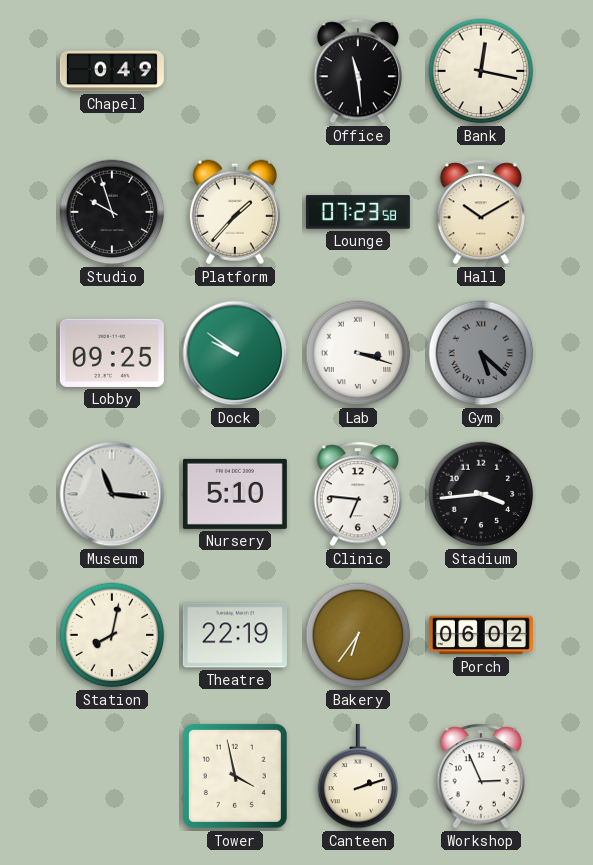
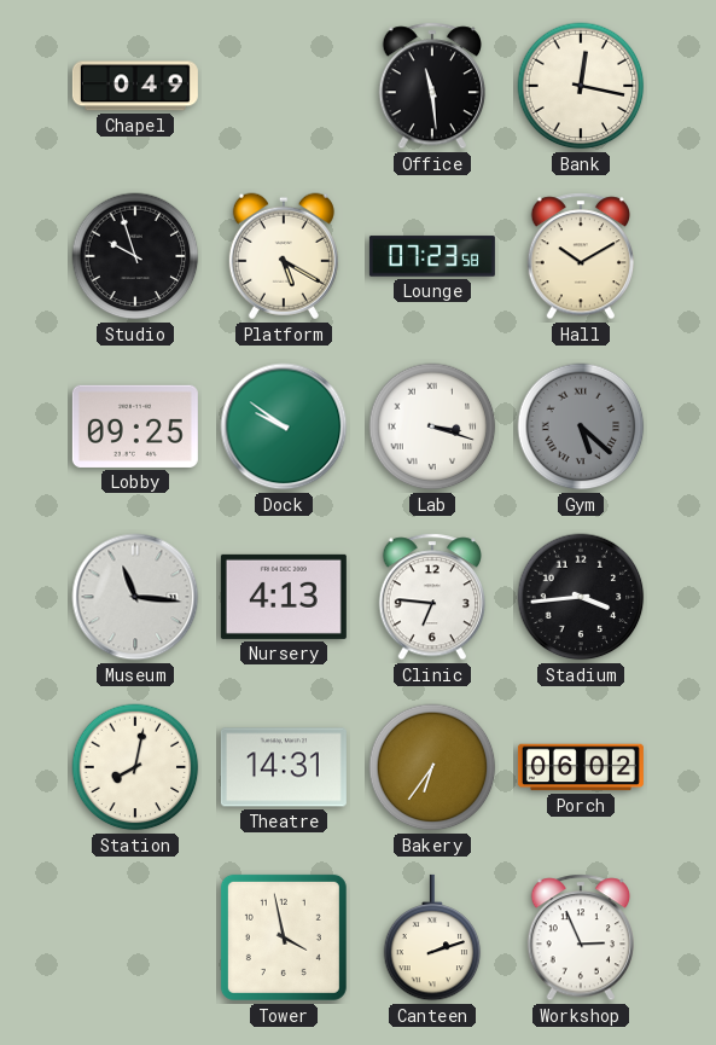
Platform: 1:37 -> 5:20 (284, 256)
Nursery: 5:10 -> 4:13 (284, 597)
Theatre: 22:19 -> 14:31 (284, 767)
